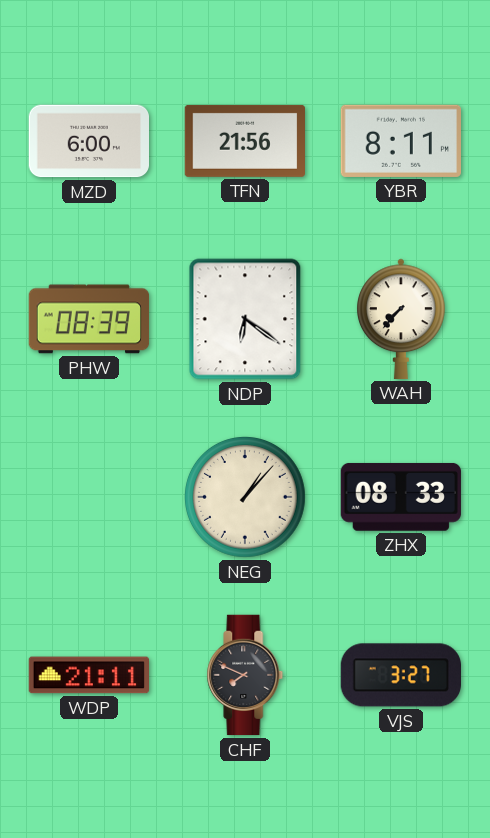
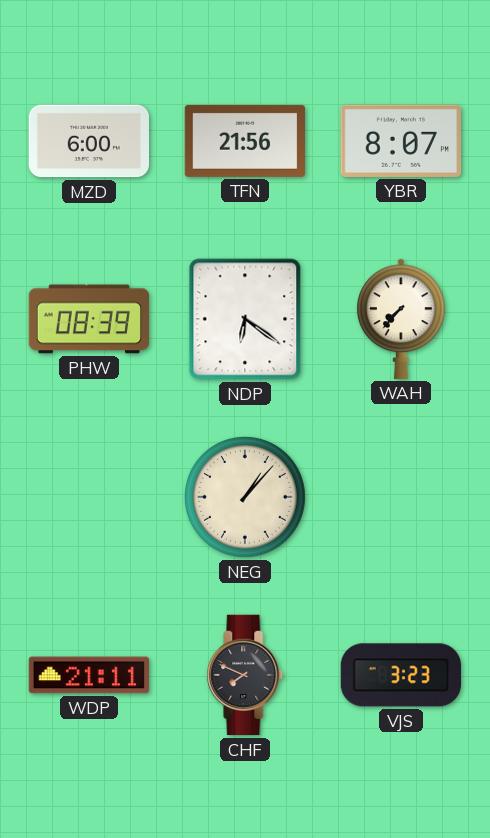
YBR: 8:11 -> 8:07 (400, 141)
ZHX: 08:33 -> none (401, 497)
VJS: 3:27 -> 3:23 (400, 675)
